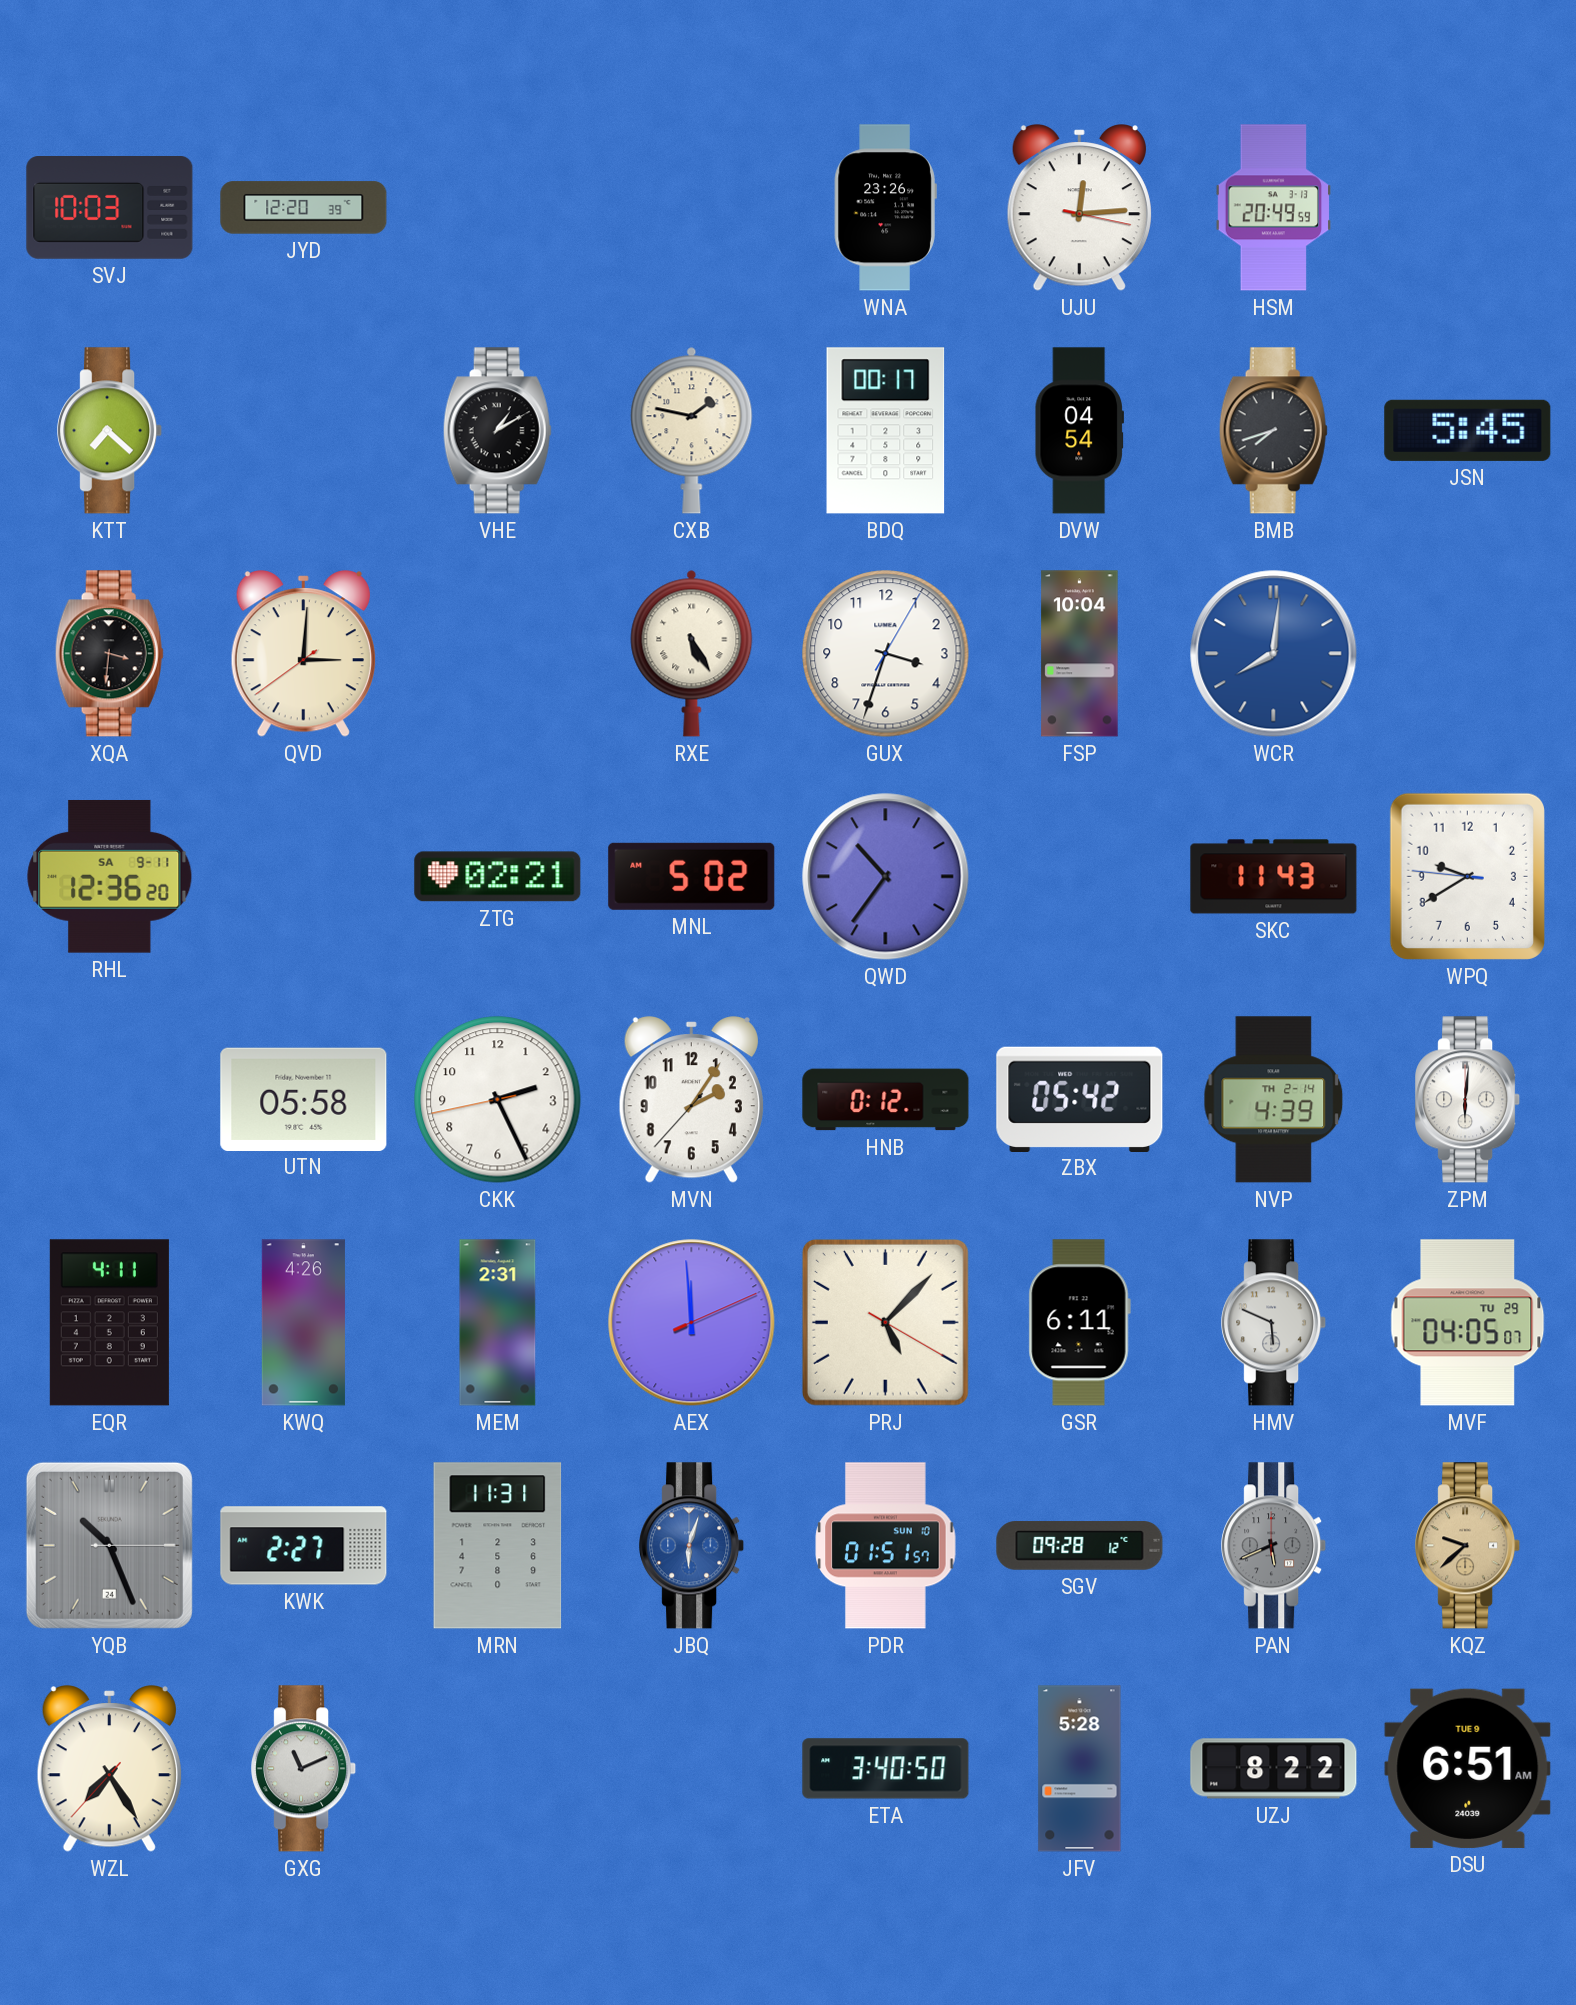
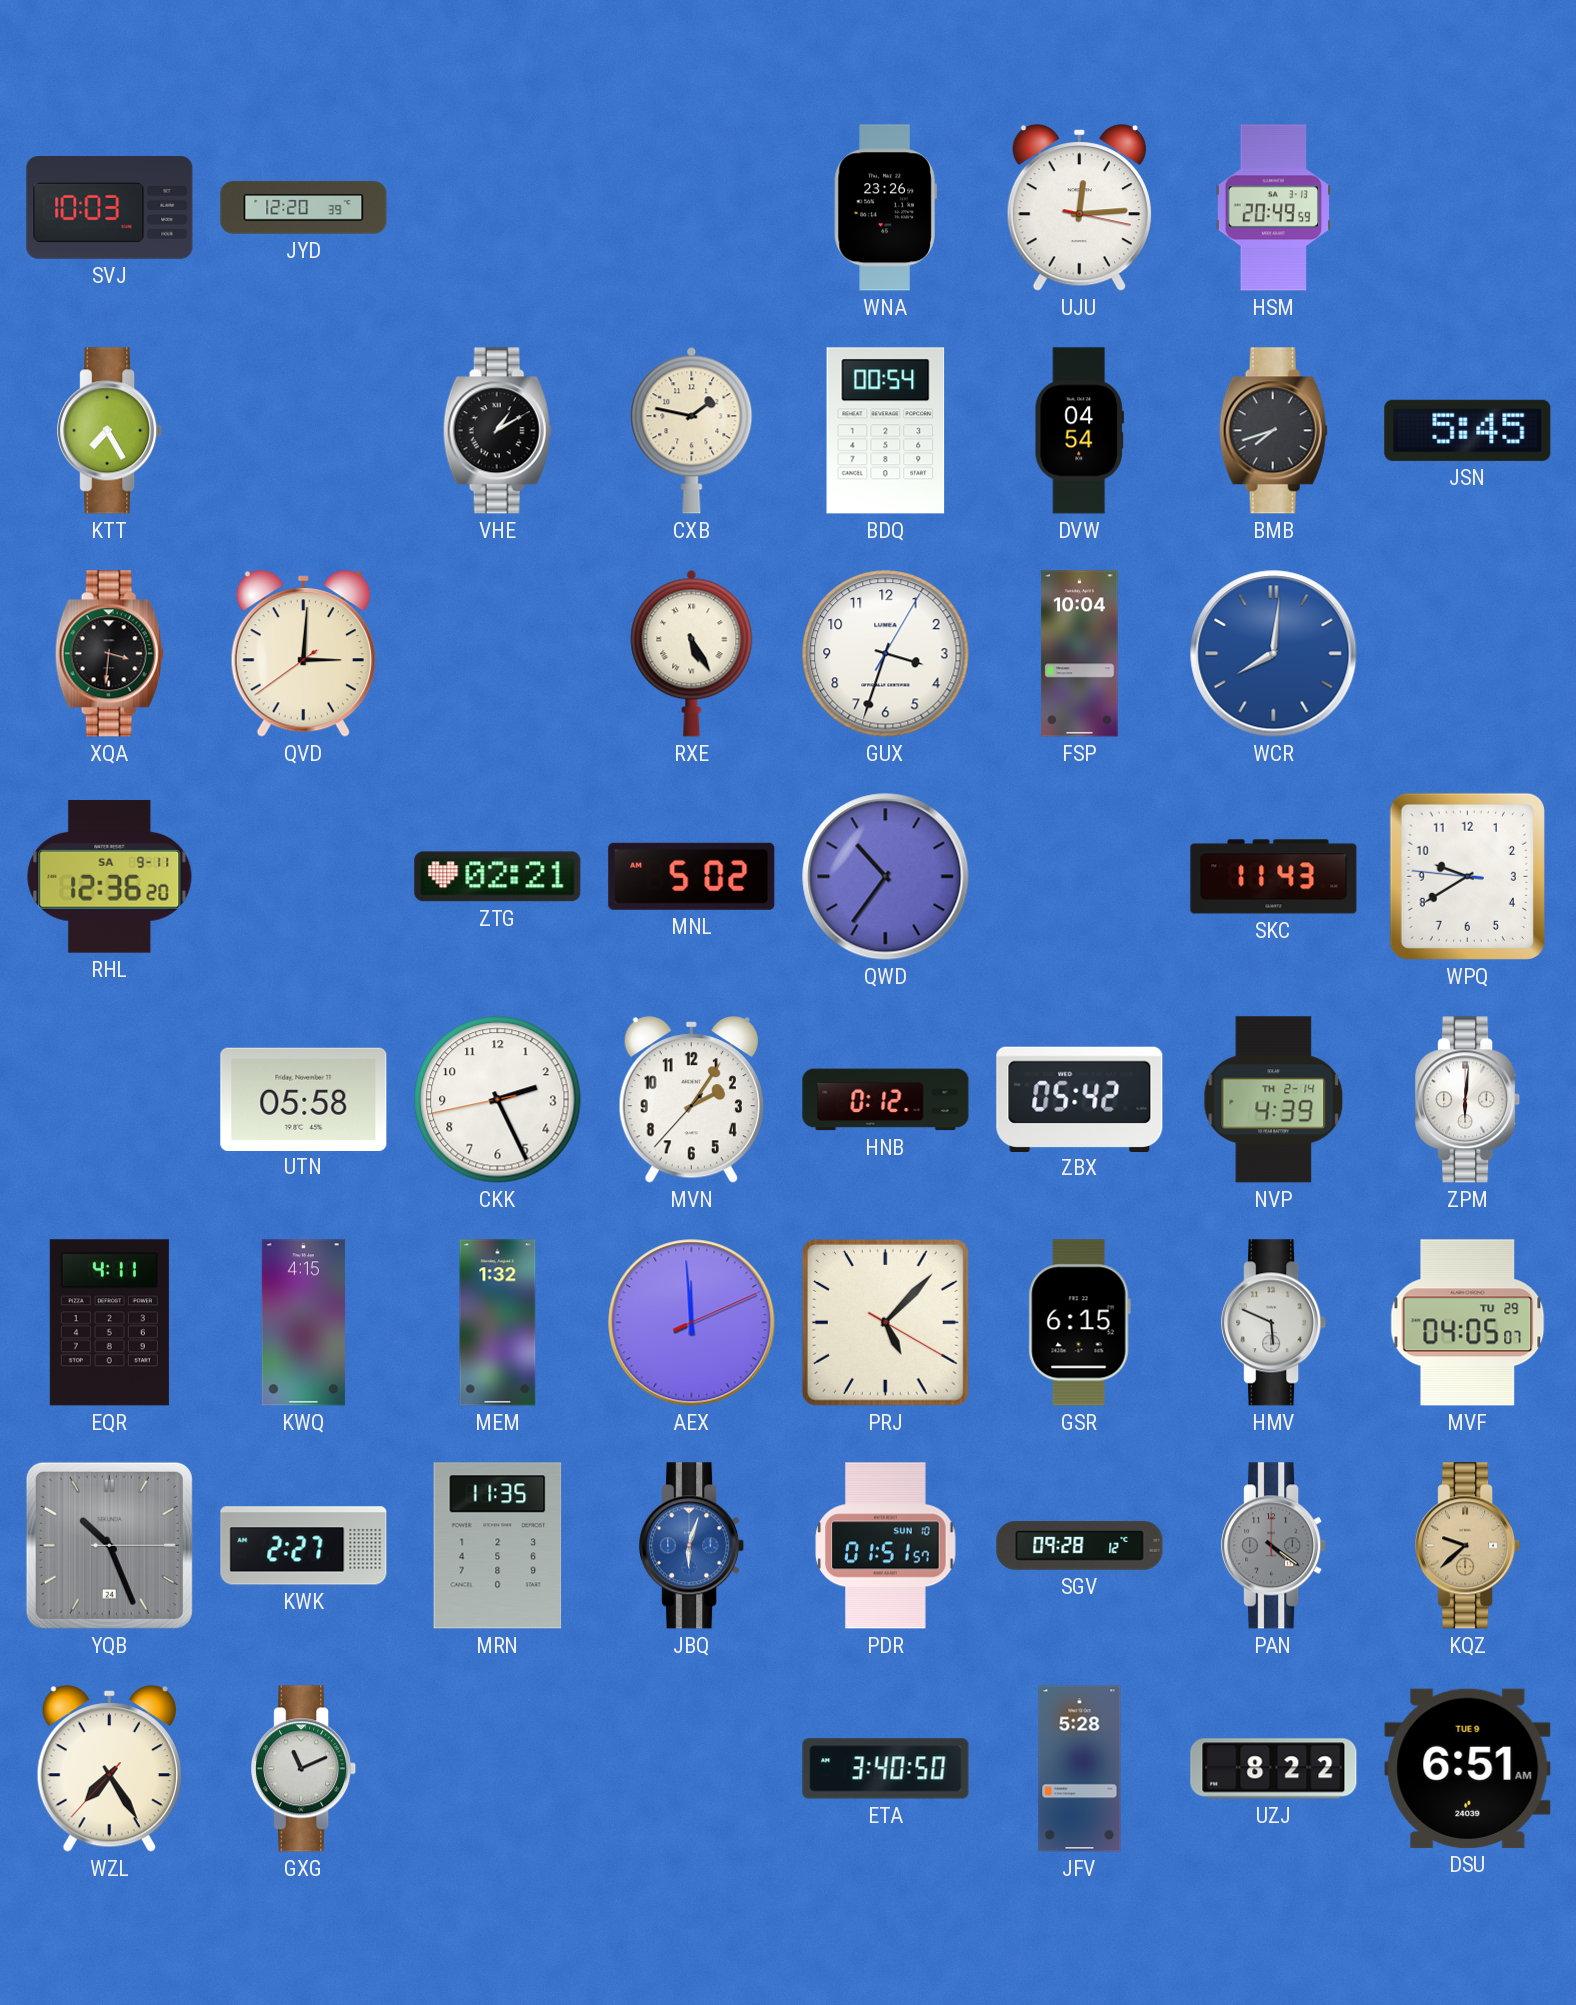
KTT: 7:22 -> 7:25 (110, 431)
BDQ: 00:17 -> 00:54 (886, 431)
KWQ: 4:26 -> 4:15 (303, 1323)
MEM: 2:31 -> 1:32 (498, 1323)
GSR: 6:11 -> 6:15 (1079, 1323)
MRN: 11:31 -> 11:35 (498, 1546)
PAN: 5:41 -> 4:21 (1274, 1546)
